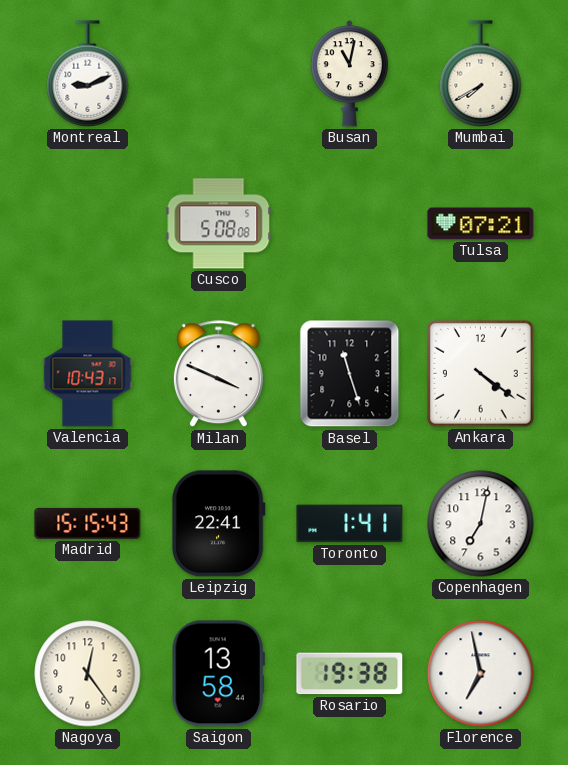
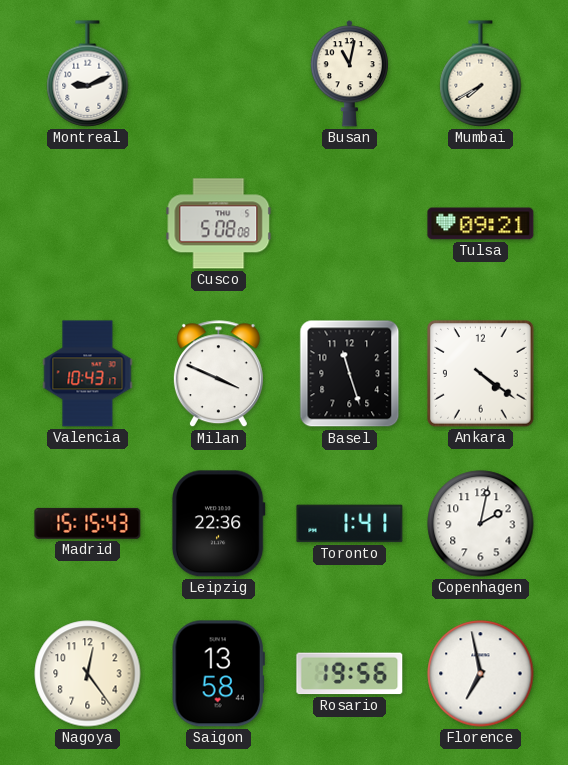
Tulsa: 07:21 -> 09:21 (481, 224)
Leipzig: 22:41 -> 22:36 (218, 524)
Copenhagen: 7:02 -> 2:02 (481, 524)
Rosario: 19:38 -> 19:56 (350, 674)
